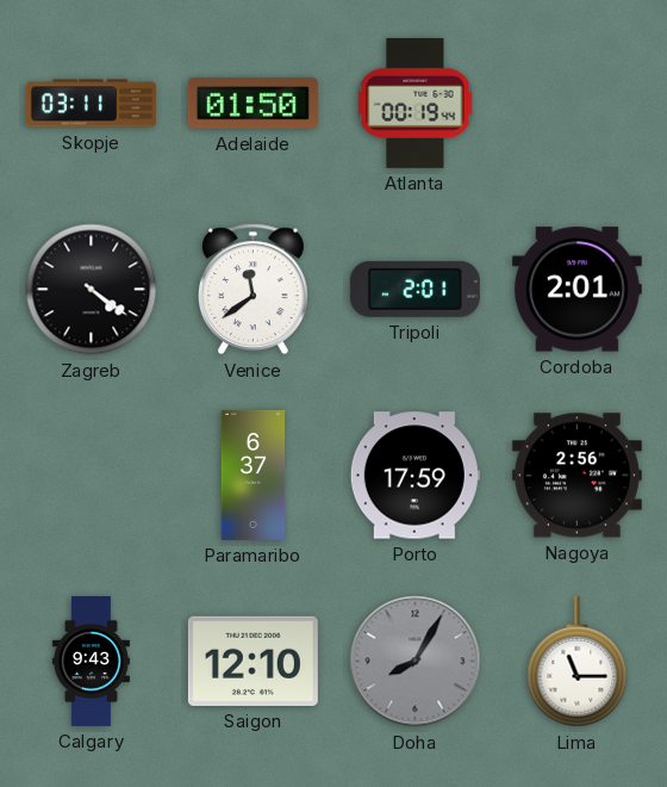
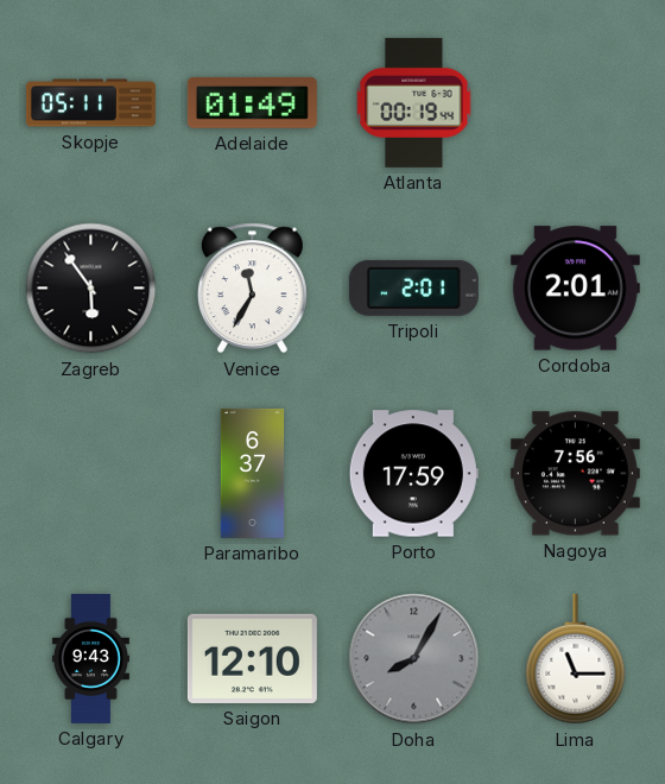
Skopje: 03:11 -> 05:11 (90, 103)
Adelaide: 01:50 -> 01:49 (252, 102)
Zagreb: 4:21 -> 5:54 (91, 289)
Venice: 11:39 -> 11:35 (252, 289)
Nagoya: 2:56 -> 7:56 (575, 474)
